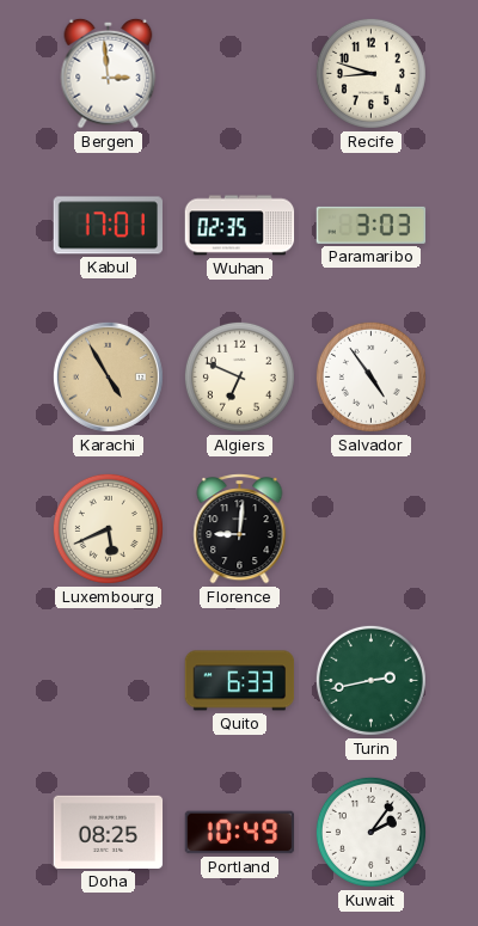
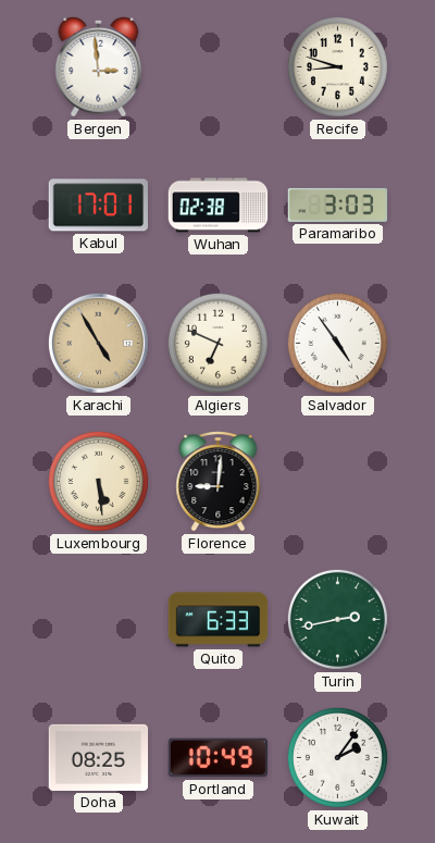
Wuhan: 02:35 -> 02:38 (219, 206)
Luxembourg: 5:41 -> 5:29 (98, 481)
